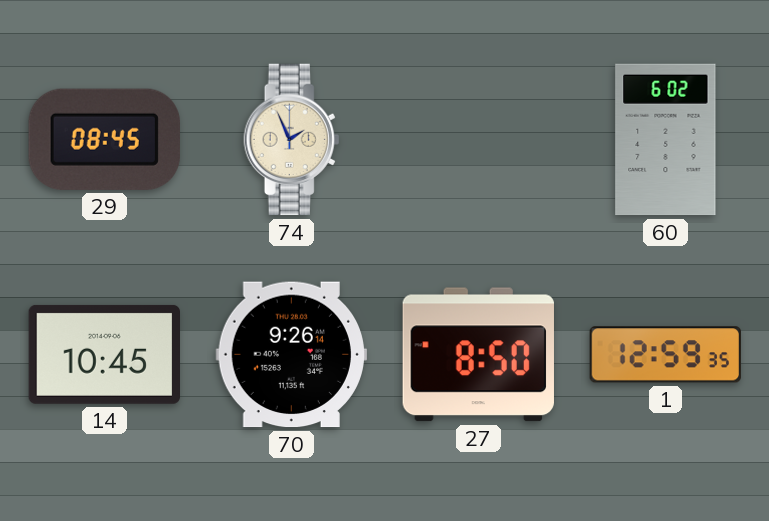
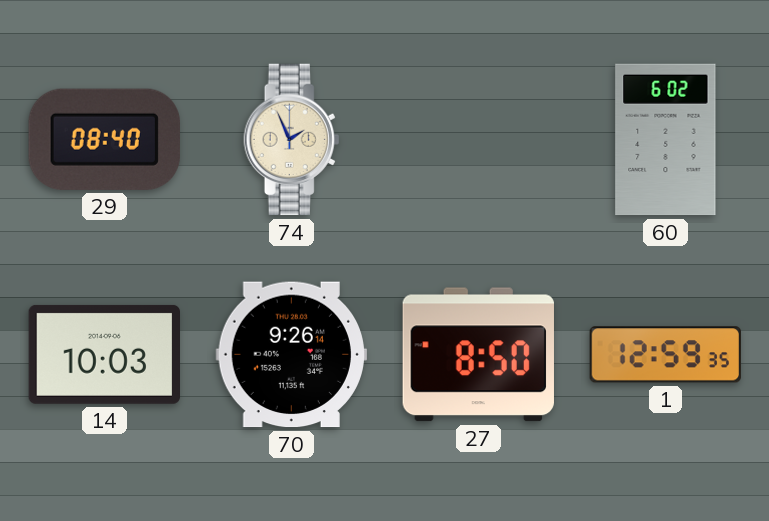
29: 08:45 -> 08:40 (104, 139)
14: 10:45 -> 10:03 (104, 354)
